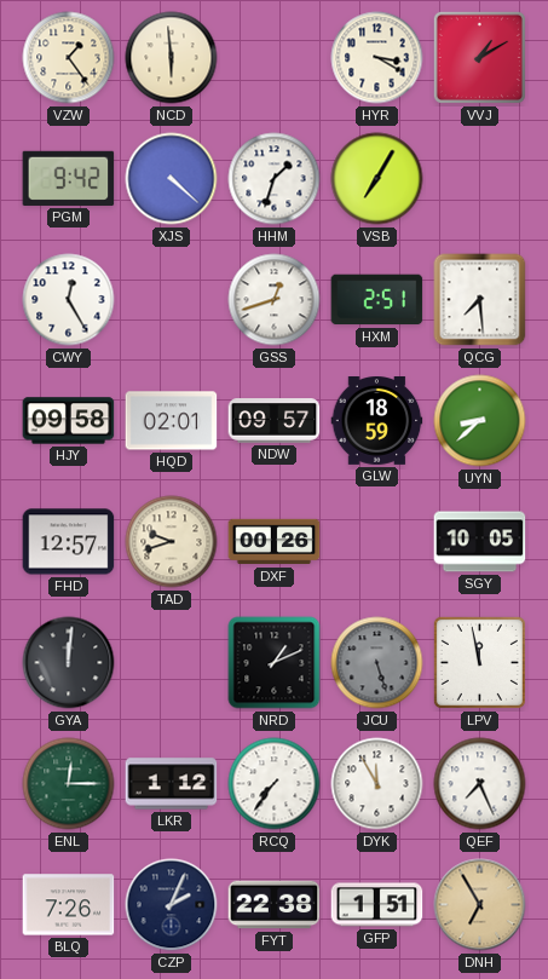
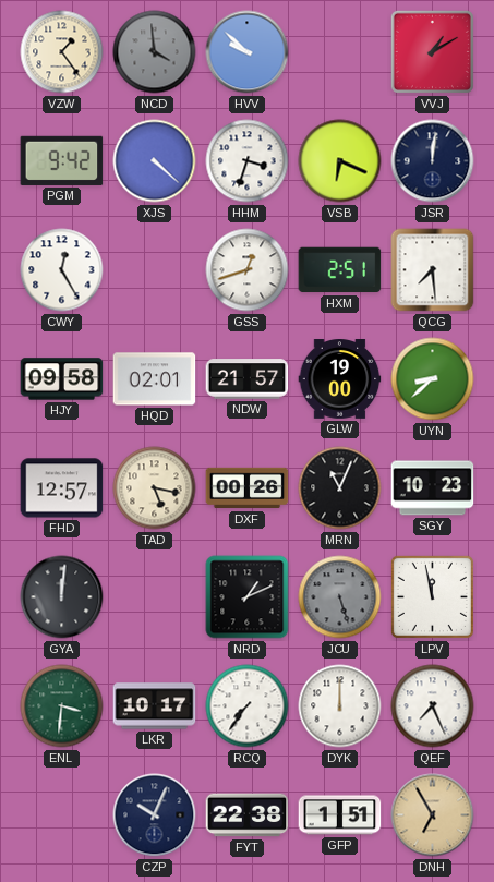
NCD: 5:59 -> 3:59 (155, 52)
NCD dial: cream -> grey (155, 52)
HVV: none -> 9:52 (248, 52)
HYR: 3:20 -> none (377, 58)
HHM: 1:33 -> 3:33 (248, 161)
VSB: 7:05 -> 6:19 (340, 161)
JSR: none -> 12:01 (433, 161)
NDW: 09:57 -> 21:57 (248, 379)
GLW: 18:59 -> 19:00 (340, 379)
TAD: 9:42 -> 5:17 (155, 488)
MRN: none -> 11:04 (340, 488)
SGY: 10:05 -> 10:23 (433, 488)
ENL: 12:15 -> 3:31 (62, 706)
LKR: 1:12 -> 10:17 (155, 706)
DYK: 11:55 -> 12:00 (340, 706)
BLQ: 7:26 -> none (69, 905)
CZP: 2:04 -> 10:04 (155, 815)
